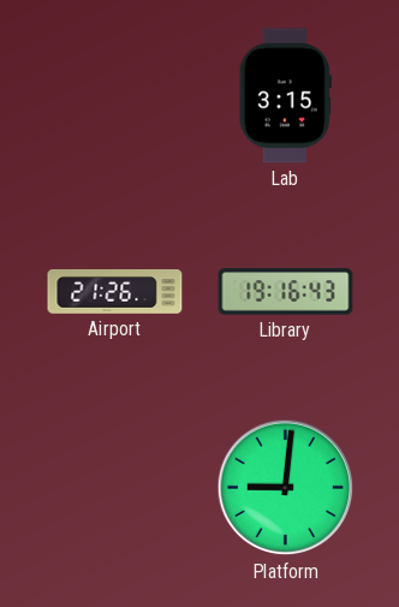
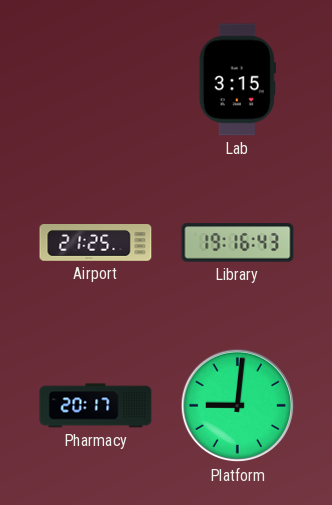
Airport: 21:26 -> 21:25 (96, 243)
Pharmacy: none -> 20:17 (96, 406)
